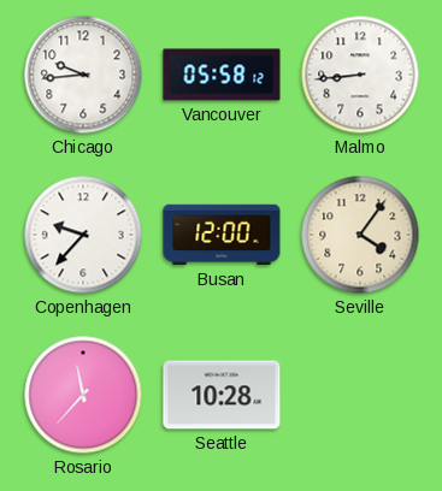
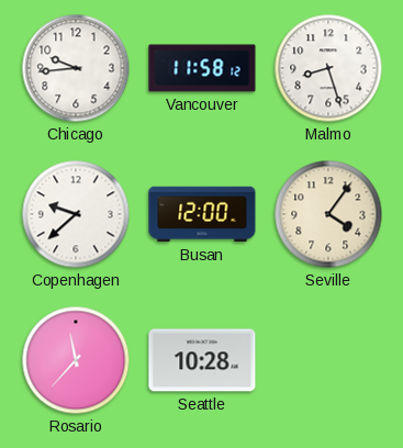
Vancouver: 05:58 -> 11:58 (202, 68)
Malmo: 8:44 -> 8:27 (328, 68)
Copenhagen: 9:37 -> 9:38 (76, 214)
